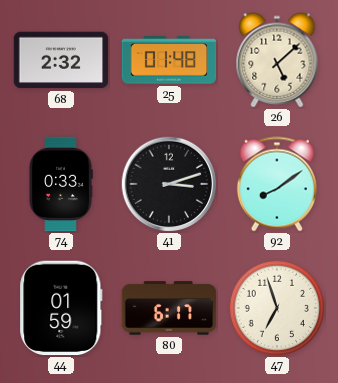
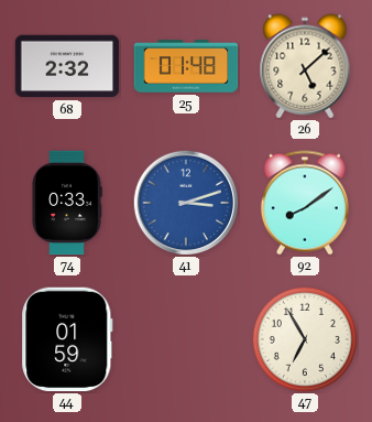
41 dial: black -> blue (186, 203)
80: 6:17 -> none (169, 308)
47: 6:57 -> 6:55 (305, 339)
